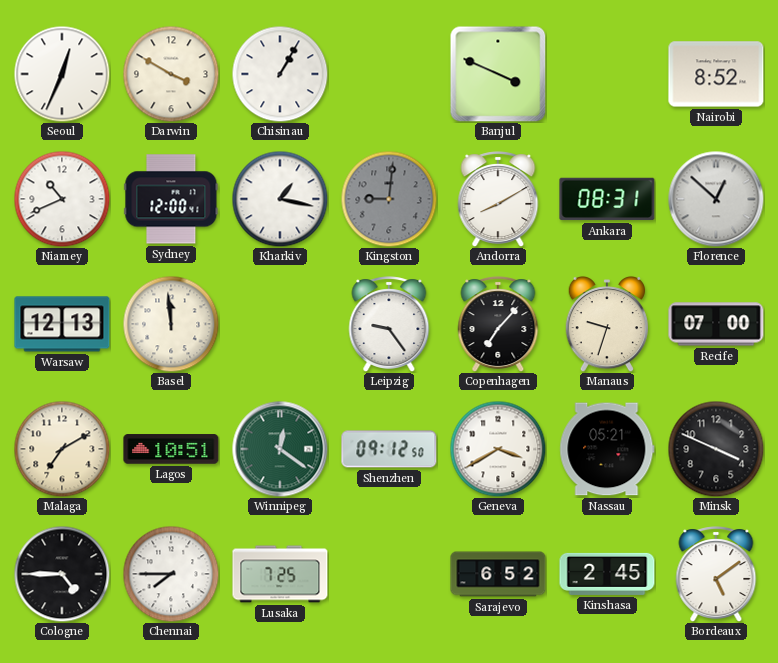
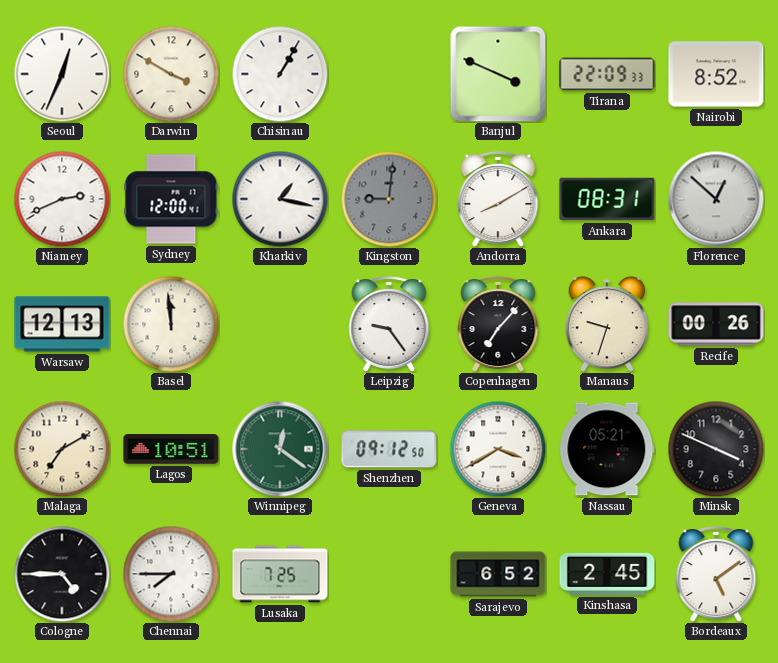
Tirana: none -> 22:09 (607, 74)
Niamey: 10:41 -> 2:41 (62, 199)
Recife: 07:00 -> 00:26 (716, 324)
